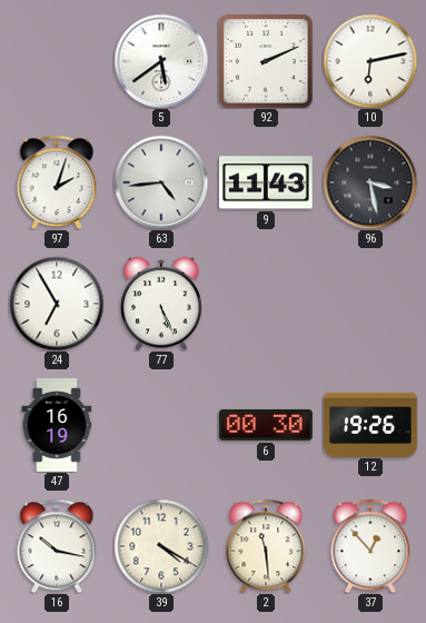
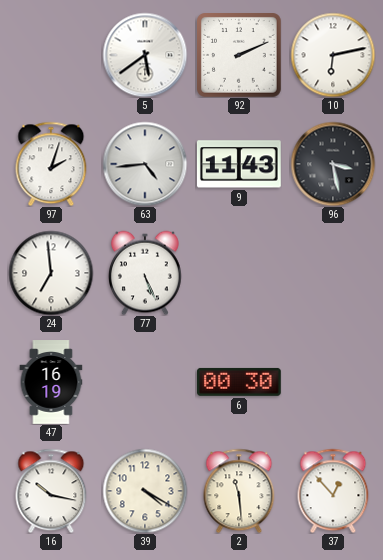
24: 6:55 -> 6:59 (51, 273)
12: 19:26 -> none (370, 424)
